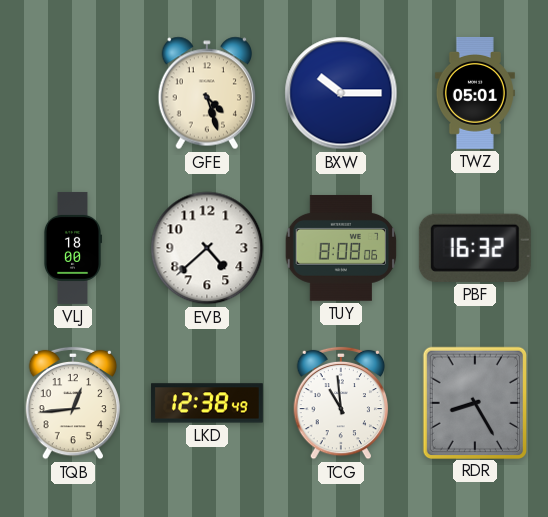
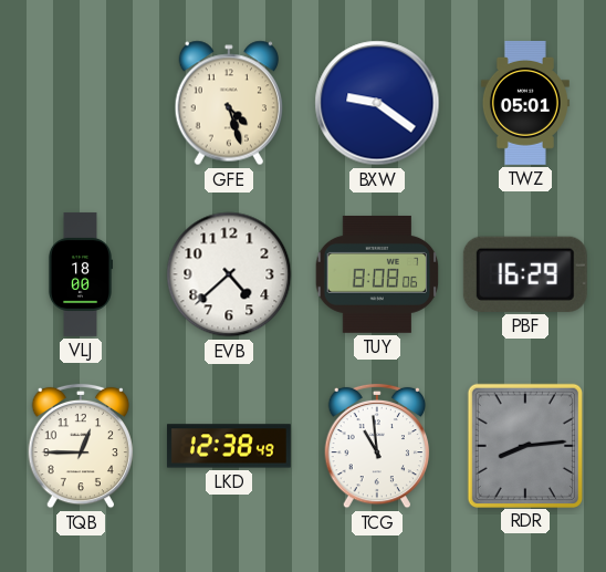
BXW: 10:15 -> 9:21 (377, 103)
PBF: 16:32 -> 16:29 (525, 274)
TQB: 12:44 -> 12:45 (81, 446)
RDR: 8:25 -> 8:14 (524, 445)
